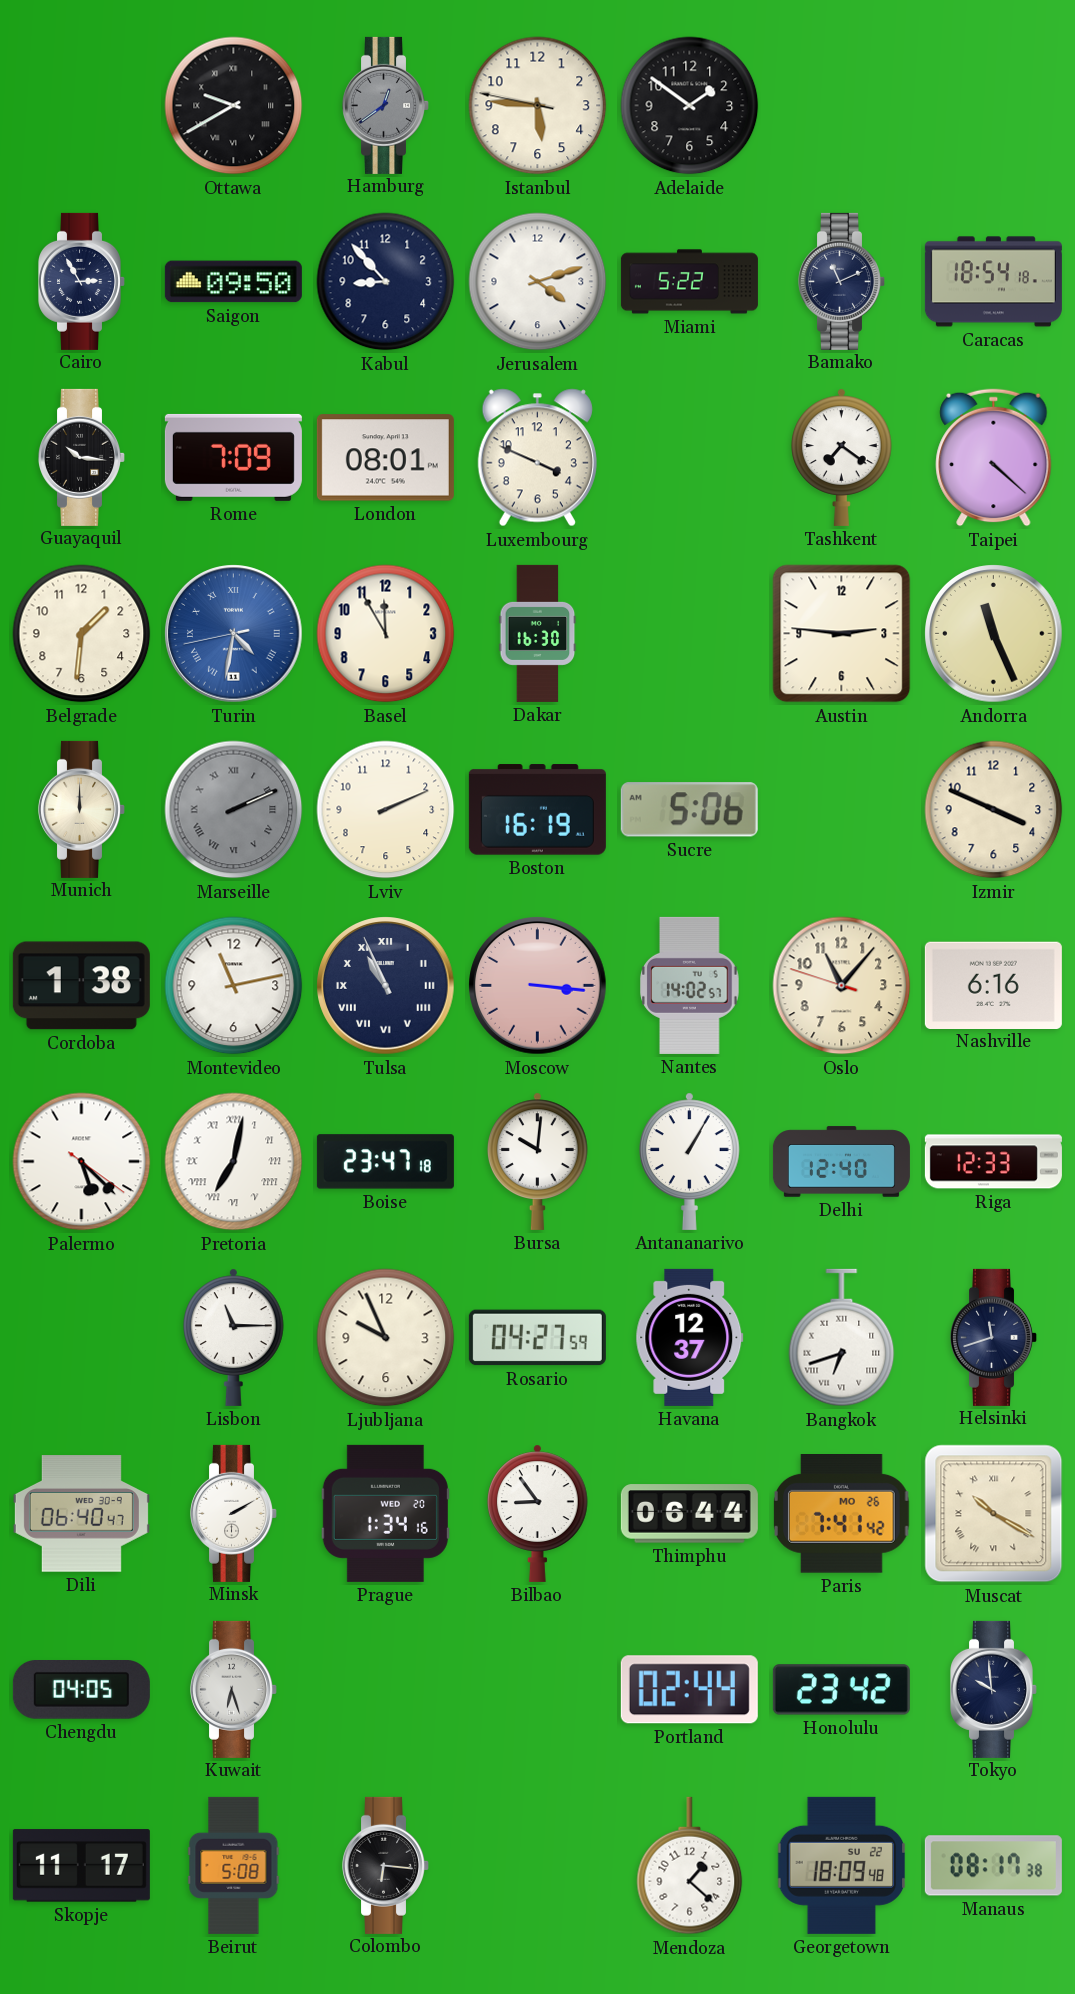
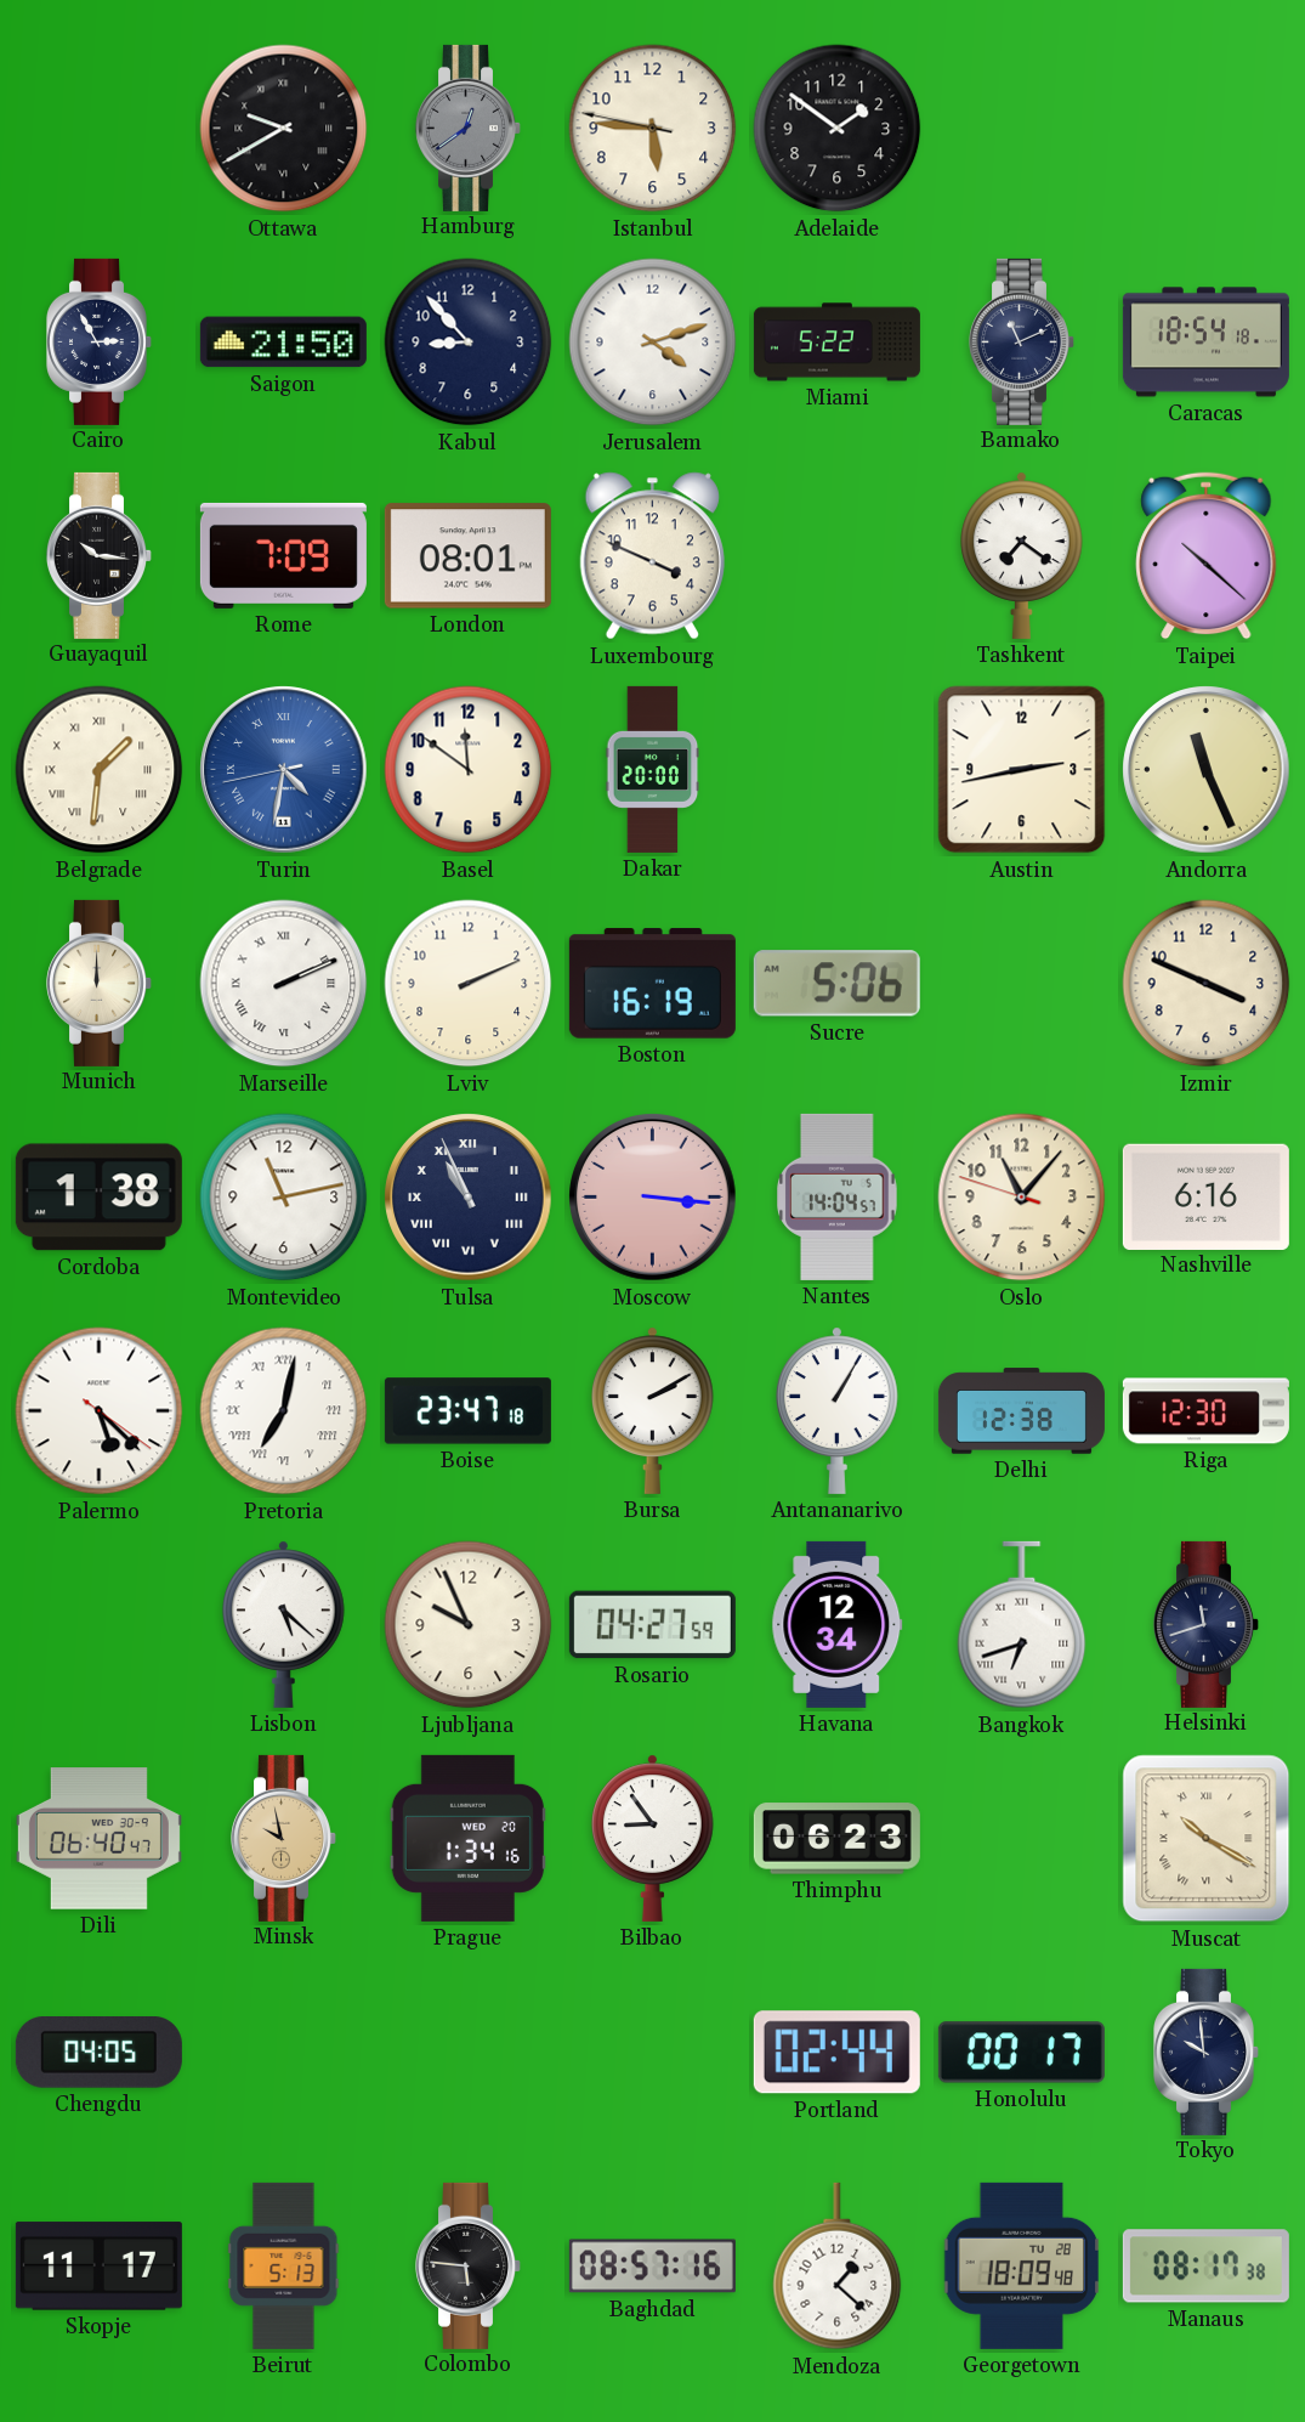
Saigon: 09:50 -> 21:50 (283, 343)
Taipei: 4:22 -> 10:22 (1207, 556)
Belgrade numerals: Arabic -> Roman (100, 770)
Basel: 11:55 -> 11:51 (469, 770)
Dakar: 16:30 -> 20:00 (653, 769)
Austin: 2:46 -> 2:43 (1022, 770)
Marseille dial: grey -> white (284, 984)
Nantes: 14:02 -> 14:04 (838, 1196)
Bursa: 10:01 -> 2:10 (653, 1410)
Delhi: 12:40 -> 12:38 (1021, 1411)
Riga: 12:33 -> 12:30 (1205, 1411)
Lisbon: 11:15 -> 5:22 (284, 1624)
Havana: 12:37 -> 12:34 (838, 1624)
Minsk: 2:10 -> 9:58 (284, 1838)
Minsk dial: white -> champagne (284, 1838)
Thimphu: 06:44 -> 06:23 (836, 1839)
Paris: 7:41 -> none (842, 1514)
Kuwait: 6:27 -> none (234, 1689)
Honolulu: 23:42 -> 00:17 (1021, 2053)
Beirut: 5:08 -> 5:13 (284, 2265)
Colombo: 6:16 -> 5:46 (469, 2265)
Baghdad: none -> 08:57 (652, 2267)
Georgetown date: SU 22 -> TU 28 (1022, 2265)
